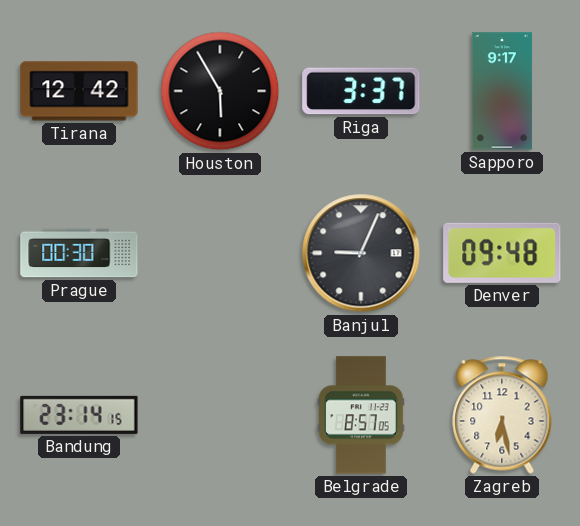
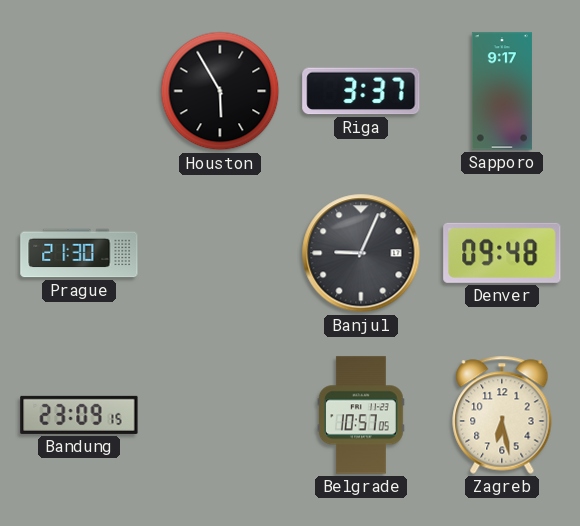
Tirana: 12:42 -> none (79, 91)
Prague: 00:30 -> 21:30 (79, 253)
Bandung: 23:14 -> 23:09 (79, 415)
Belgrade: 8:57 -> 10:57 (361, 415)
